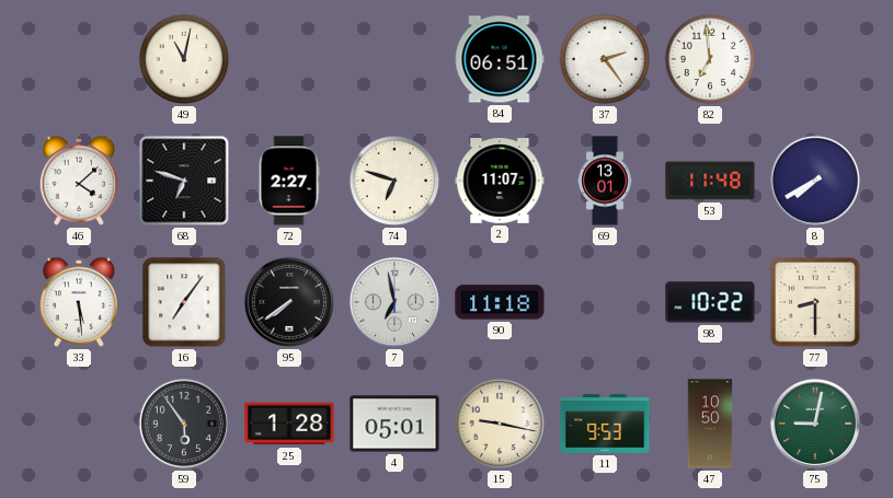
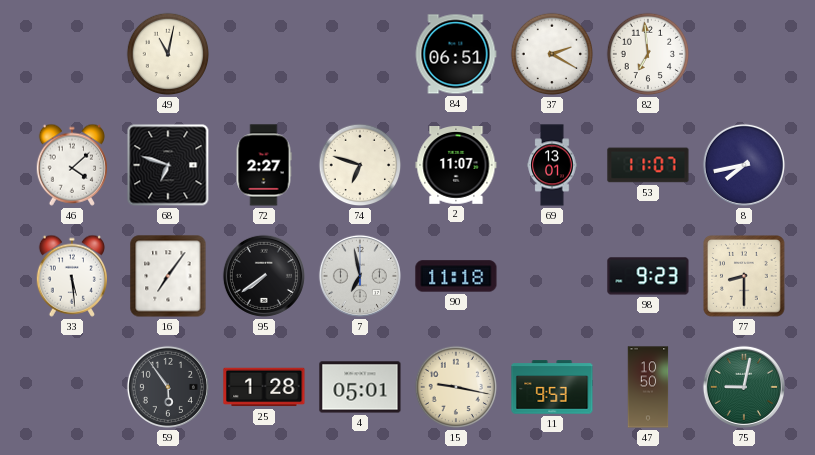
37: 2:24 -> 2:20 (552, 54)
53: 11:48 -> 11:07 (648, 165)
8: 7:40 -> 7:43 (744, 165)
98: 10:22 -> 9:23 (648, 276)
